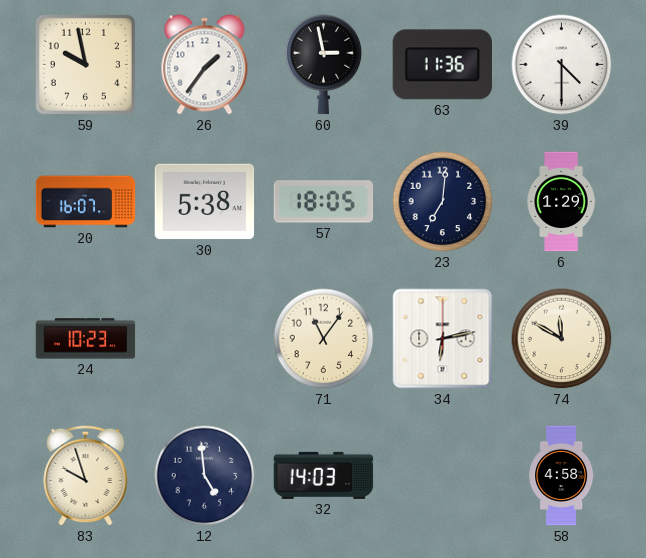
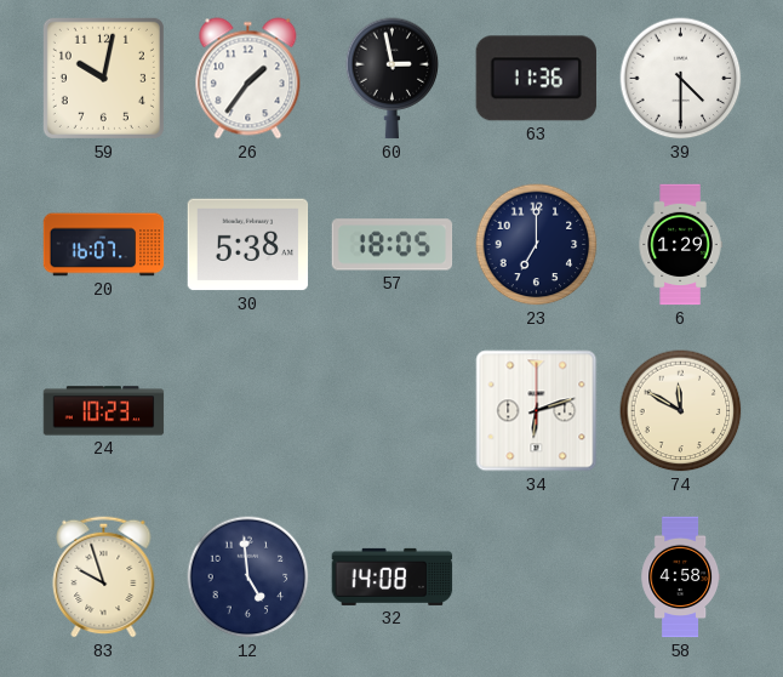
59: 9:58 -> 10:02 (103, 78)
23: 7:01 -> 7:00 (537, 245)
71: 11:06 -> none (324, 339)
34: 6:13 -> 6:12 (537, 411)
32: 14:03 -> 14:08 (393, 576)
